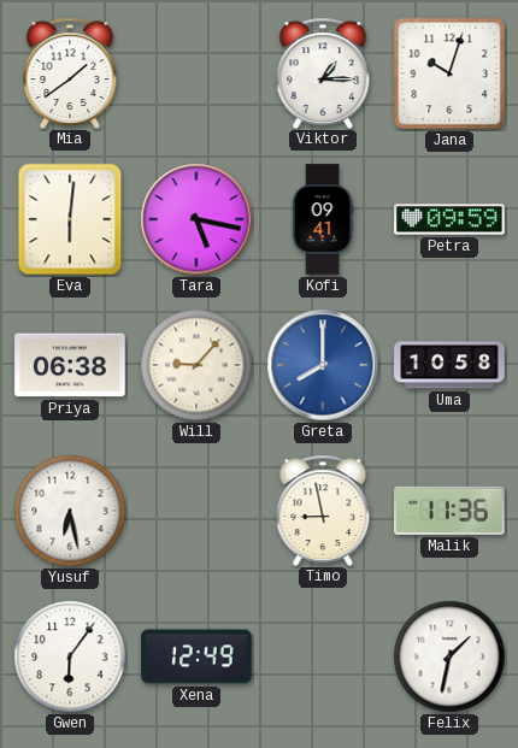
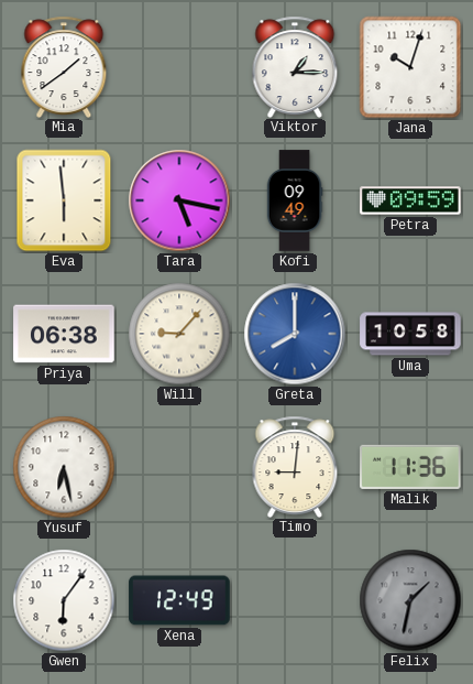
Eva: 6:01 -> 5:59 (64, 200)
Kofi: 09:41 -> 09:49 (295, 200)
Timo: 8:58 -> 9:01 (295, 466)
Felix dial: white -> grey (410, 600)
